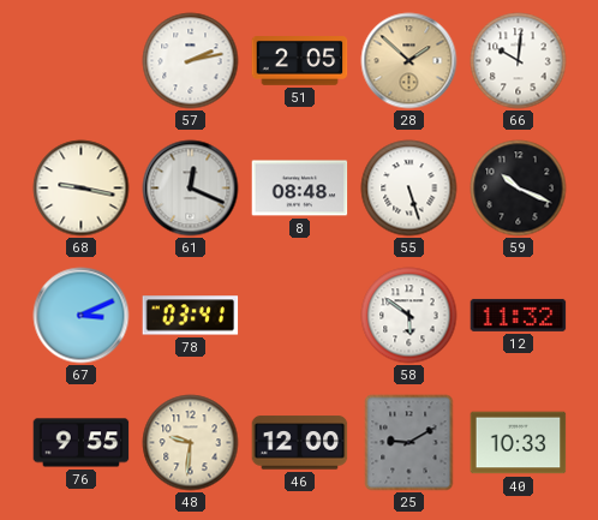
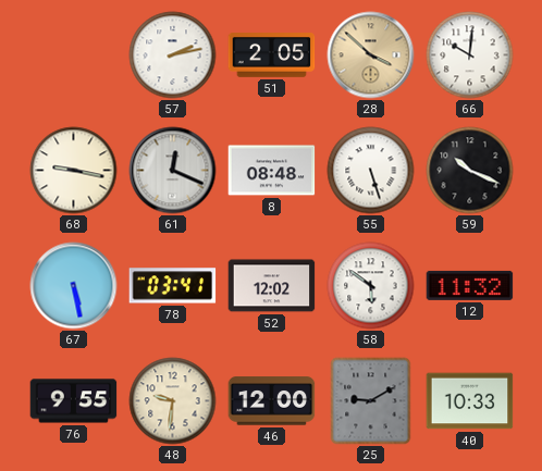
28: 1:52 -> 3:52 (371, 55)
67: 3:11 -> 5:28 (74, 286)
52: none -> 12:02 (272, 286)
